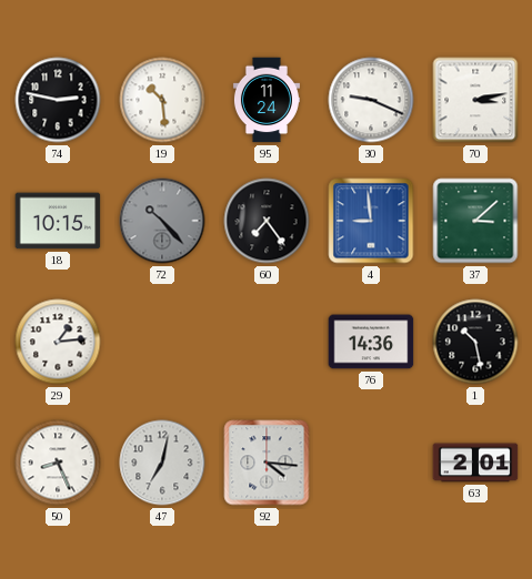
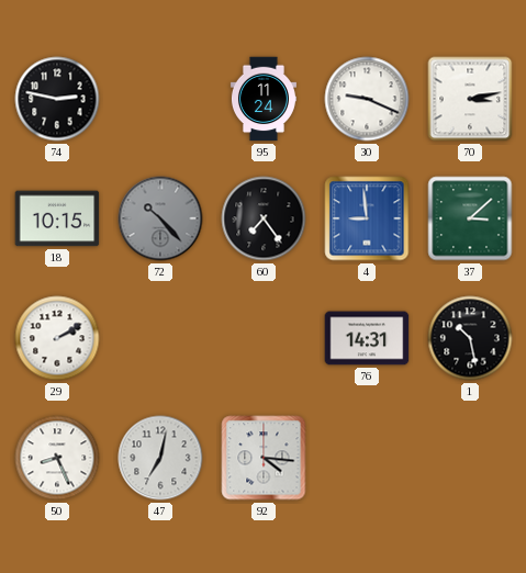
19: 10:29 -> none (162, 100)
29: 1:14 -> 2:10 (57, 338)
76: 14:36 -> 14:31 (367, 338)
63: 2:01 -> none (475, 463)
